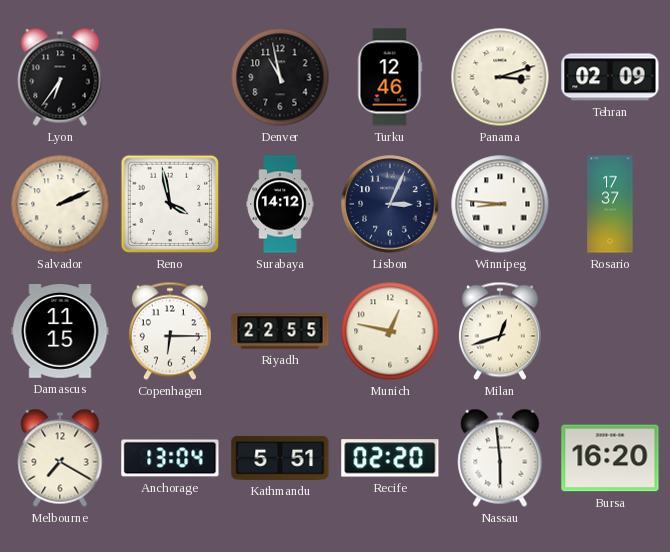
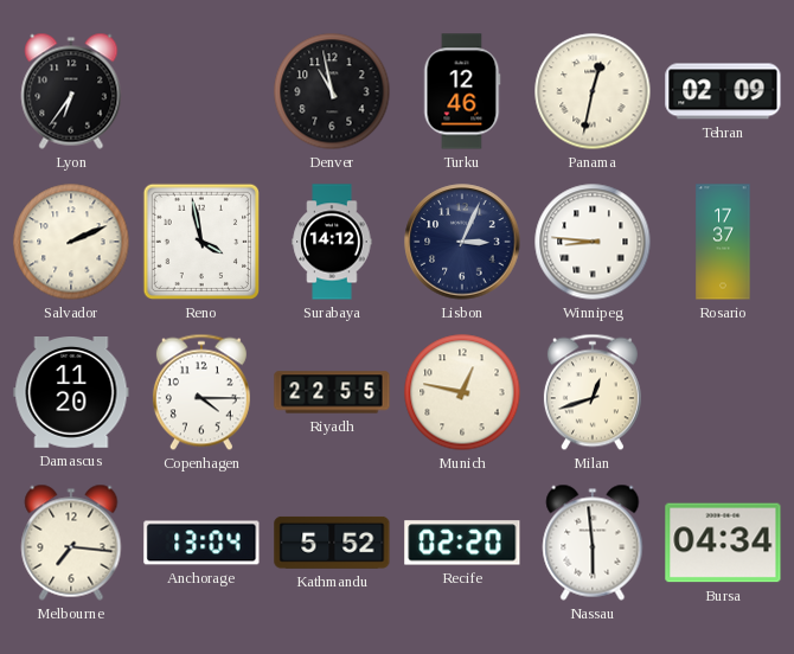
Panama: 3:12 -> 12:32 (593, 91)
Damascus: 11:15 -> 11:20 (71, 393)
Copenhagen: 6:15 -> 4:15 (201, 392)
Melbourne: 7:20 -> 7:16 (71, 543)
Kathmandu: 5:51 -> 5:52 (332, 543)
Bursa: 16:20 -> 04:34 (723, 543)
